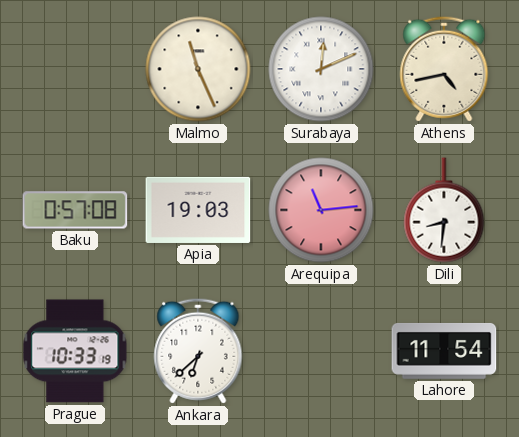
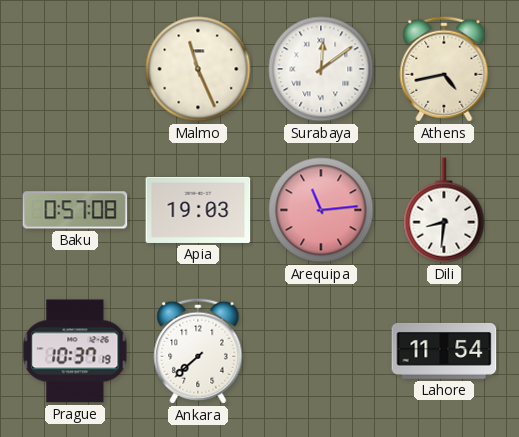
Surabaya: 12:11 -> 12:09 (321, 69)
Prague: 10:33 -> 10:37 (75, 351)
Ankara: 6:38 -> 7:38 (198, 351)
